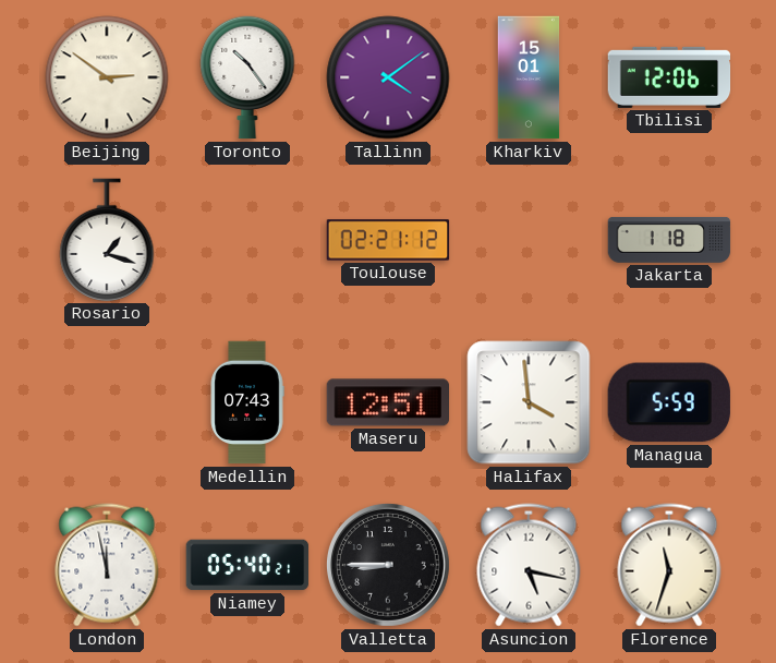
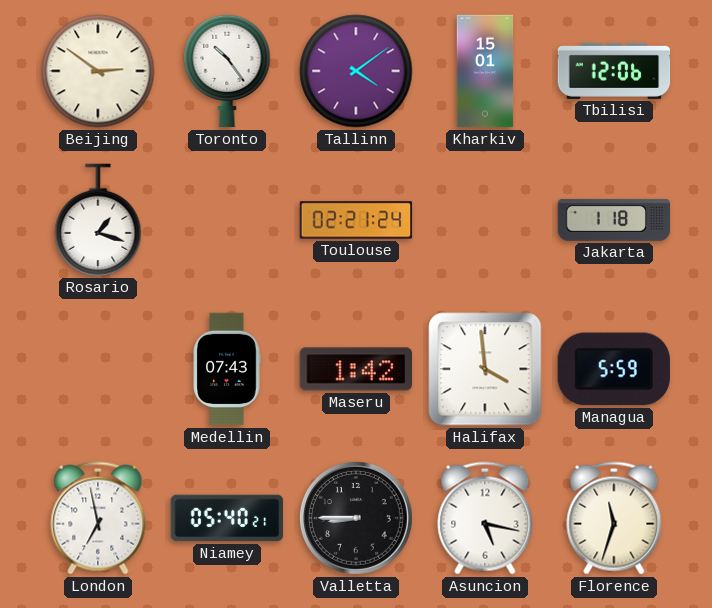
Toulouse: 02:21:12 -> 02:21:24 (356, 220)
Maseru: 12:51 -> 1:42 (356, 369)
London: 11:58 -> 6:58 (98, 518)
